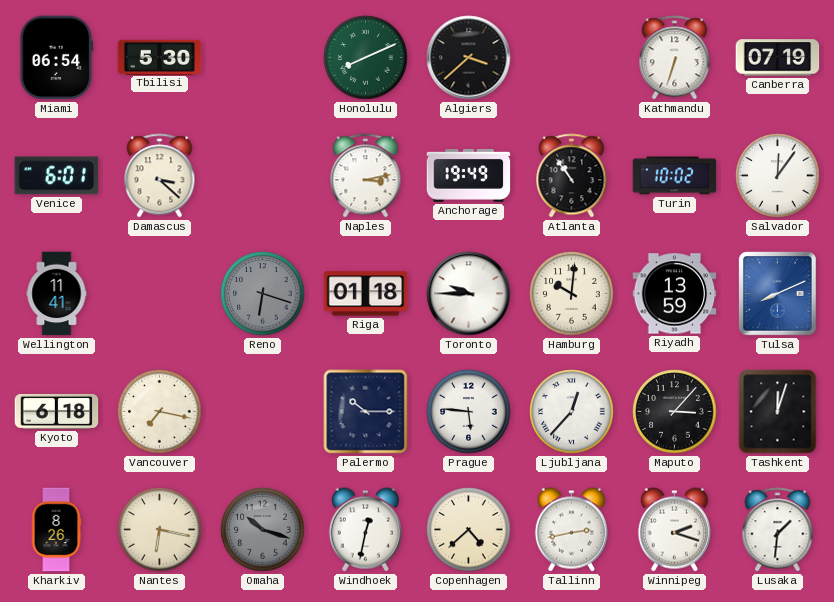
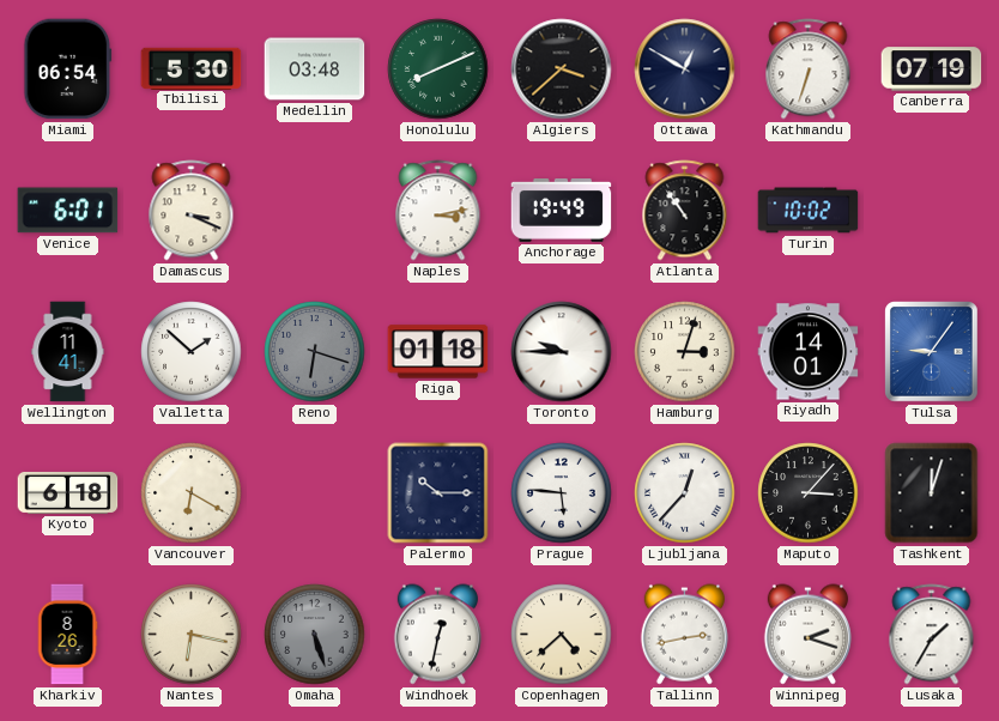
Medellin: none -> 03:48 (315, 69)
Ottawa: none -> 12:50 (685, 69)
Damascus: 3:22 -> 3:19 (192, 211)
Salvador: 12:06 -> none (778, 176)
Valletta: none -> 1:52 (192, 352)
Hamburg: 10:01 -> 3:03 (685, 352)
Riyadh: 13:59 -> 14:01 (809, 352)
Tulsa: 8:11 -> 9:06 (932, 352)
Vancouver: 7:17 -> 6:20 (192, 493)
Omaha: 10:18 -> 5:27 (315, 635)
Lusaka: 1:31 -> 1:35 (932, 635)
